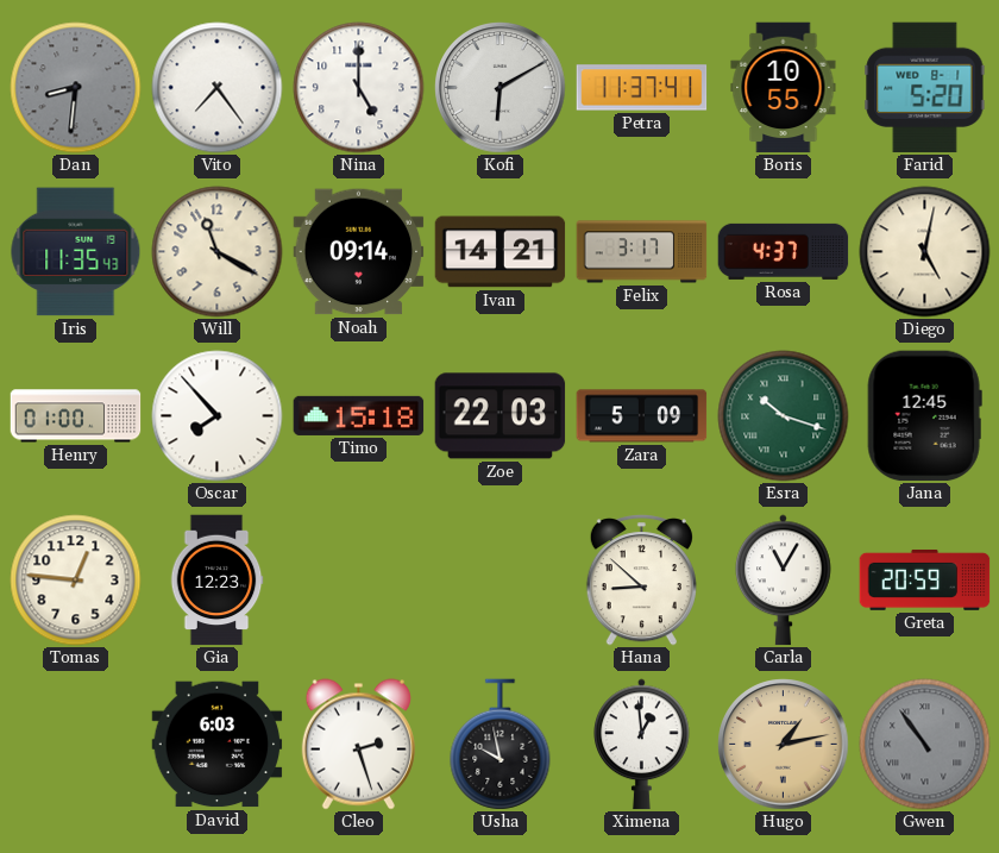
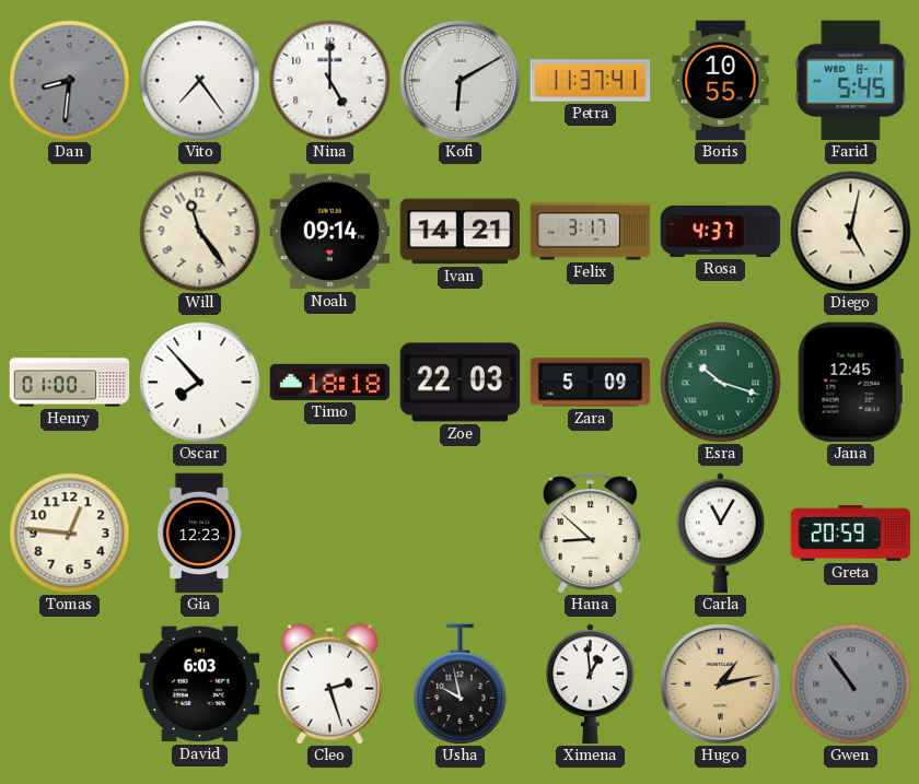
Farid: 5:20 -> 5:45 (851, 81)
Iris: 11:35 -> none (76, 252)
Will: 11:20 -> 11:24 (200, 232)
Timo: 15:18 -> 18:18 (330, 382)
